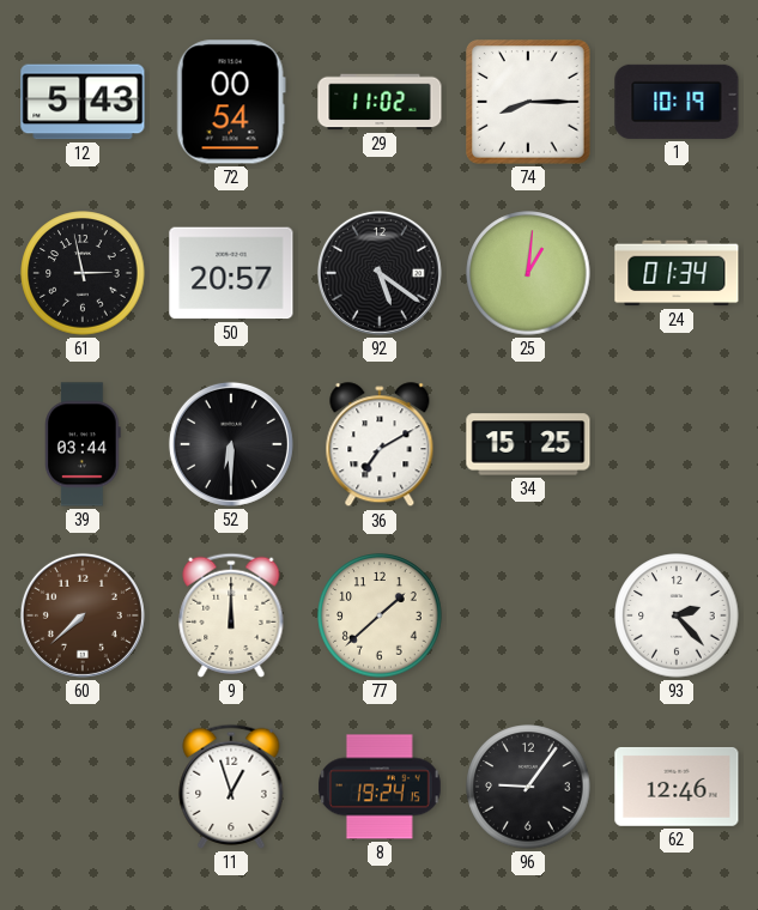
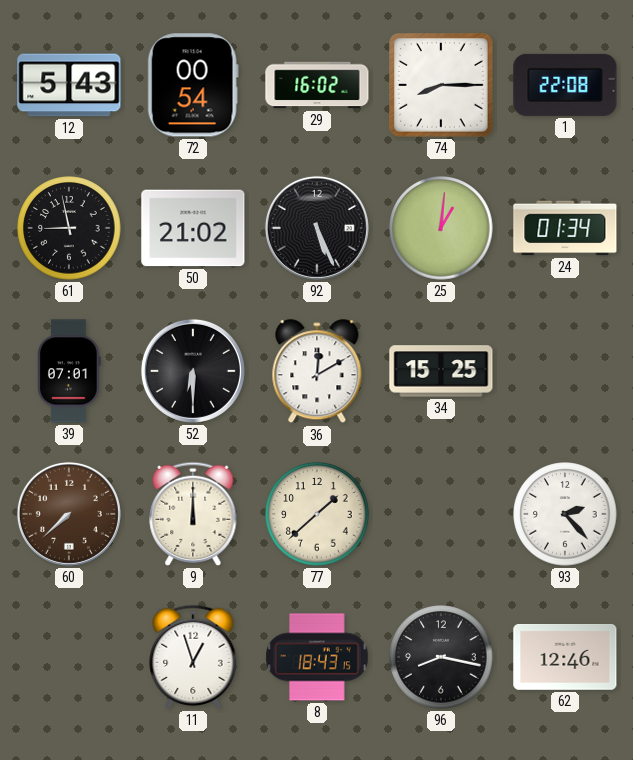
29: 11:02 -> 16:02 (317, 85)
1: 10:19 -> 22:08 (565, 85)
61: 2:58 -> 8:58 (69, 228)
50: 20:57 -> 21:02 (193, 228)
92: 5:21 -> 5:26 (317, 228)
39: 03:44 -> 07:01 (69, 371)
36: 7:10 -> 12:10 (317, 372)
8: 19:24 -> 18:43 (318, 657)
96: 9:06 -> 8:17 (441, 657)
